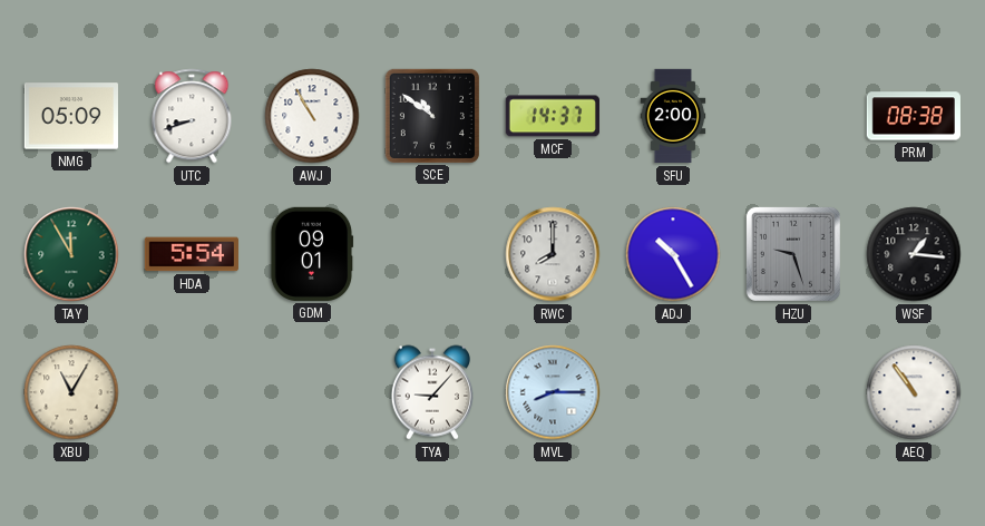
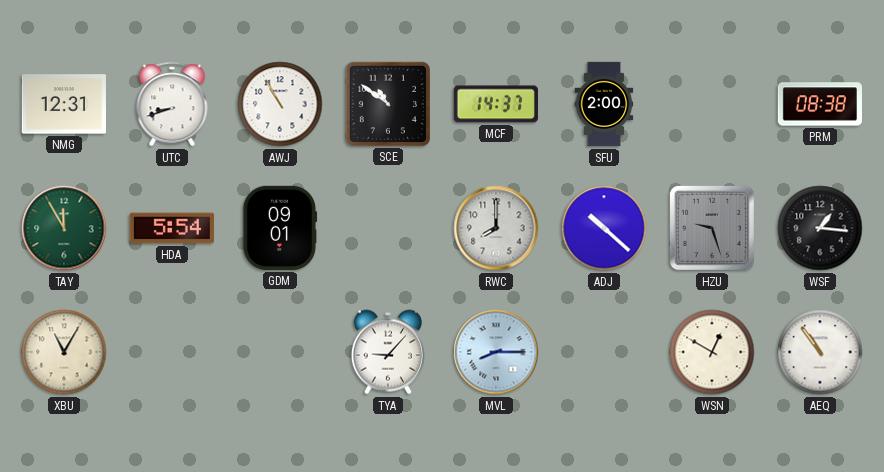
NMG: 05:09 -> 12:31 (64, 104)
ADJ: 10:25 -> 10:22 (604, 228)
WSN: none -> 12:50 (712, 352)
